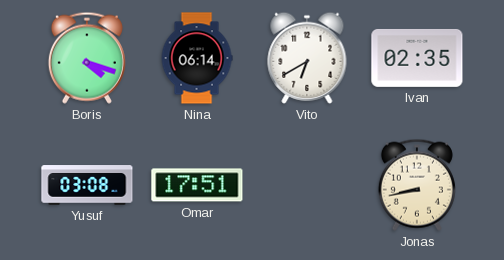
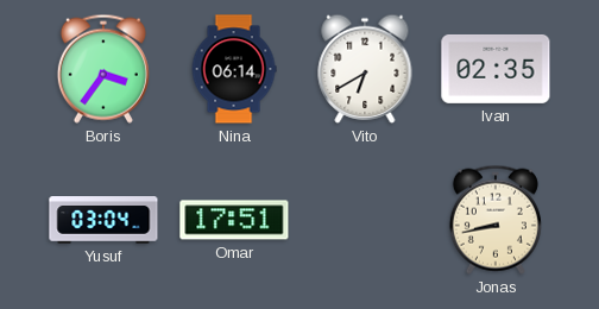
Boris: 4:18 -> 3:36 (103, 69)
Yusuf: 03:08 -> 03:04 (103, 220)
